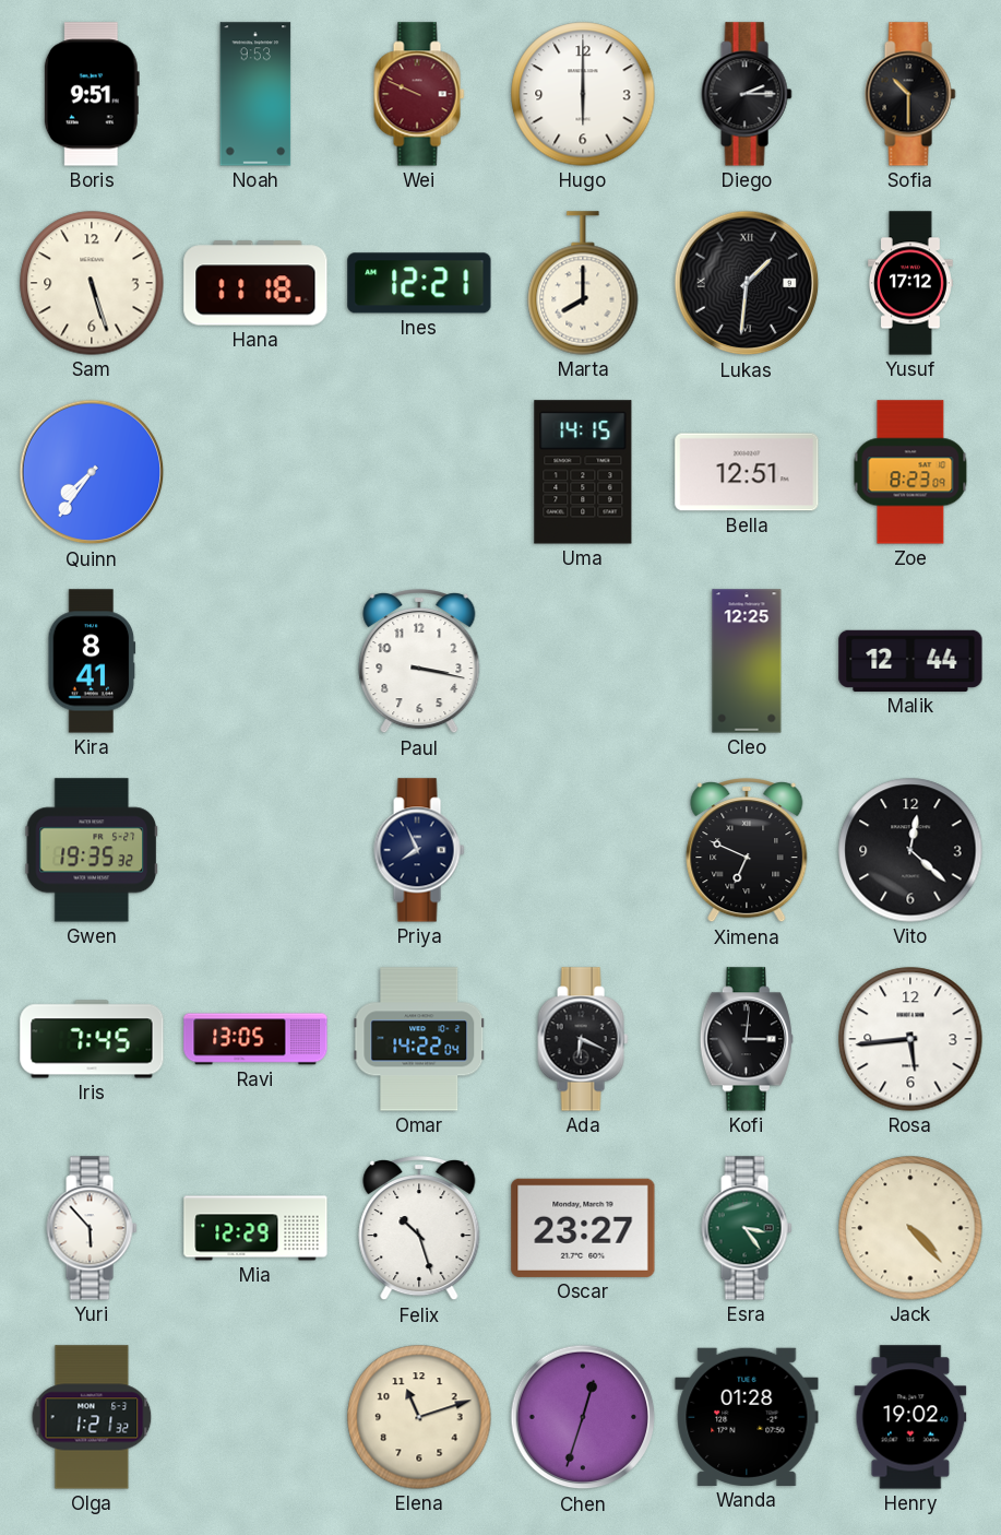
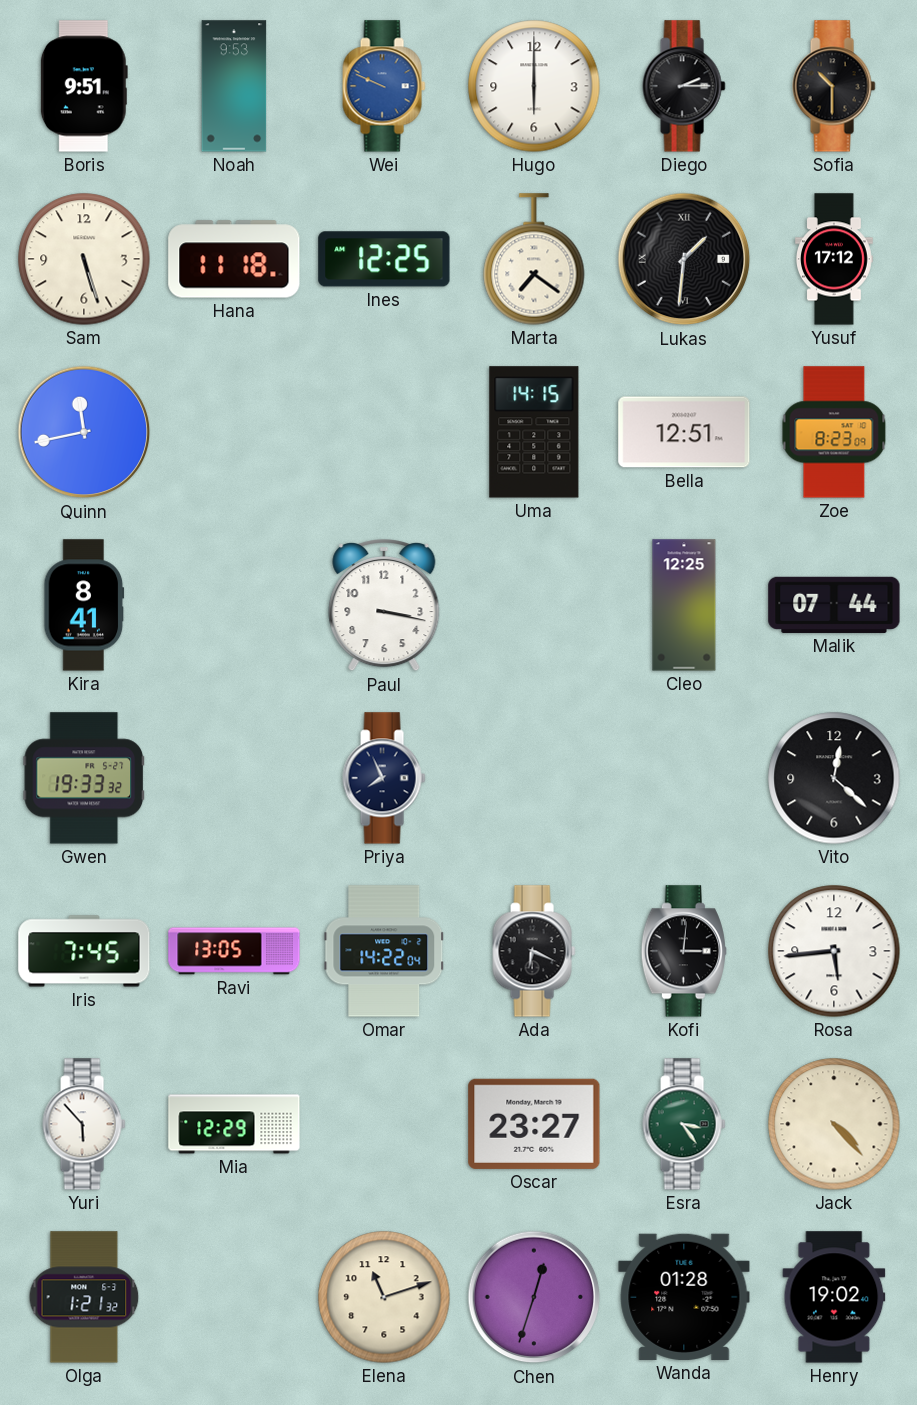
Wei dial: burgundy -> blue (384, 86)
Ines: 12:21 -> 12:25 (384, 259)
Marta: 8:00 -> 7:21 (534, 259)
Quinn: 7:36 -> 11:43 (84, 432)
Malik: 12:44 -> 07:44 (834, 605)
Gwen: 19:35 -> 19:33 (84, 778)
Ximena: 6:49 -> none (747, 851)
Felix: 10:27 -> none (419, 1229)
